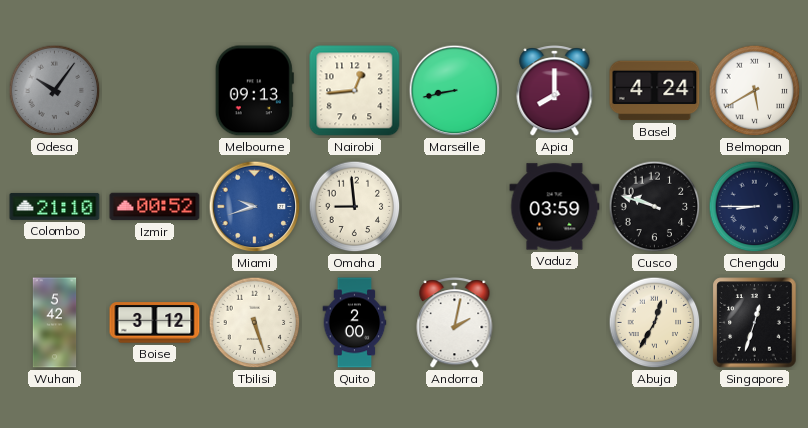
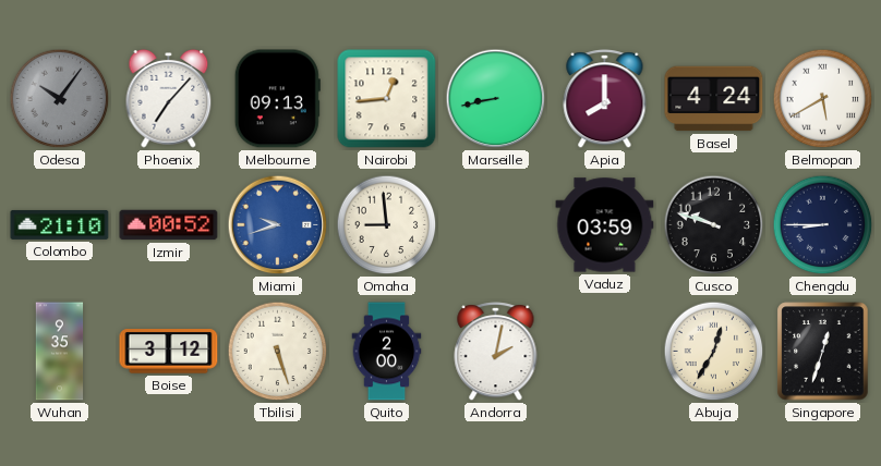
Phoenix: none -> 7:07 (169, 98)
Wuhan: 5:42 -> 9:35 (60, 352)
